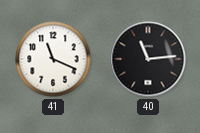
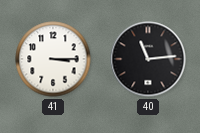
41: 11:19 -> 3:15 (53, 59)
